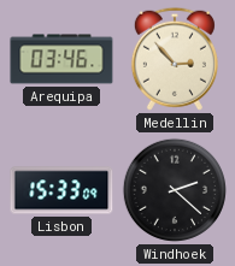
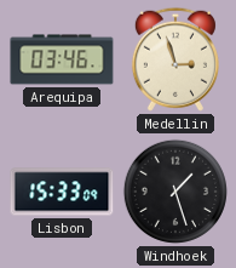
Medellin: 2:53 -> 2:57 (175, 59)
Windhoek: 2:22 -> 1:27 (175, 192)
